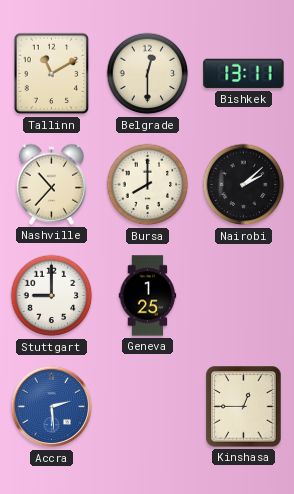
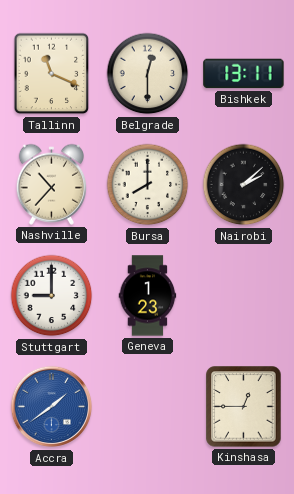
Tallinn: 11:10 -> 11:19 (52, 74)
Geneva: 1:25 -> 1:23 (148, 296)
Accra: 2:29 -> 1:39 (52, 407)
